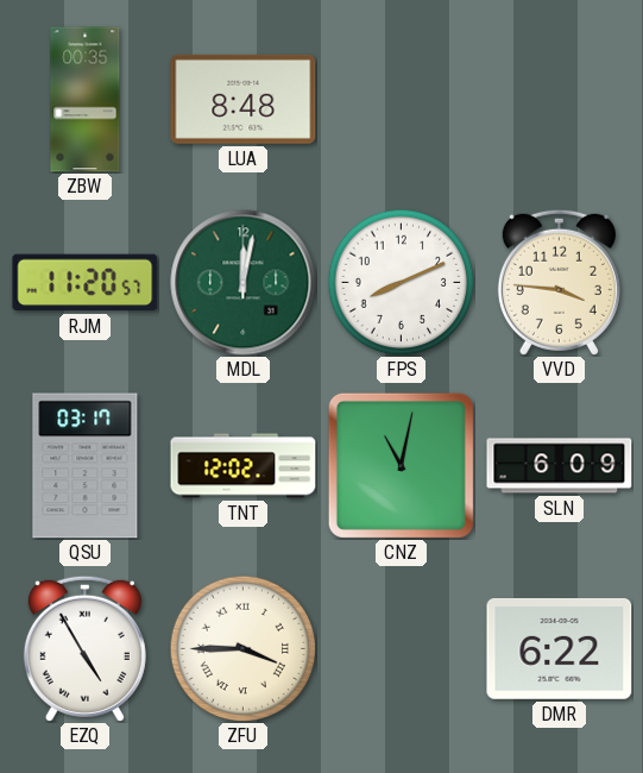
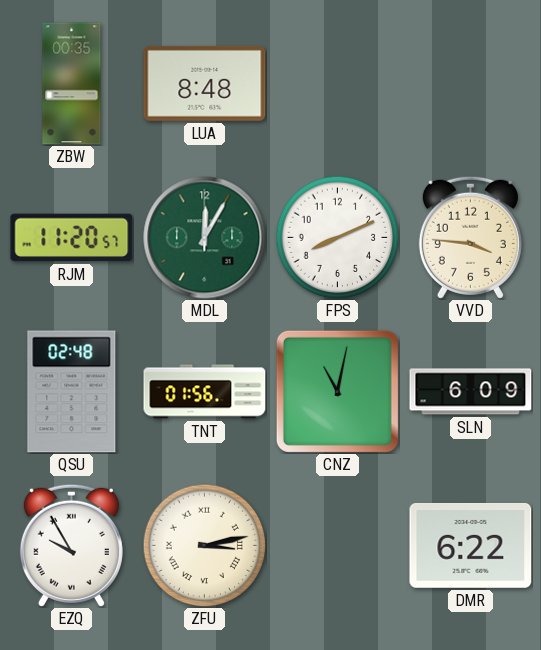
MDL: 12:02 -> 12:05 (205, 238)
QSU: 03:17 -> 02:48 (72, 392)
TNT: 12:02 -> 01:56 (205, 392)
EZQ: 4:55 -> 9:55 (71, 545)
ZFU: 3:45 -> 3:13 (204, 545)
